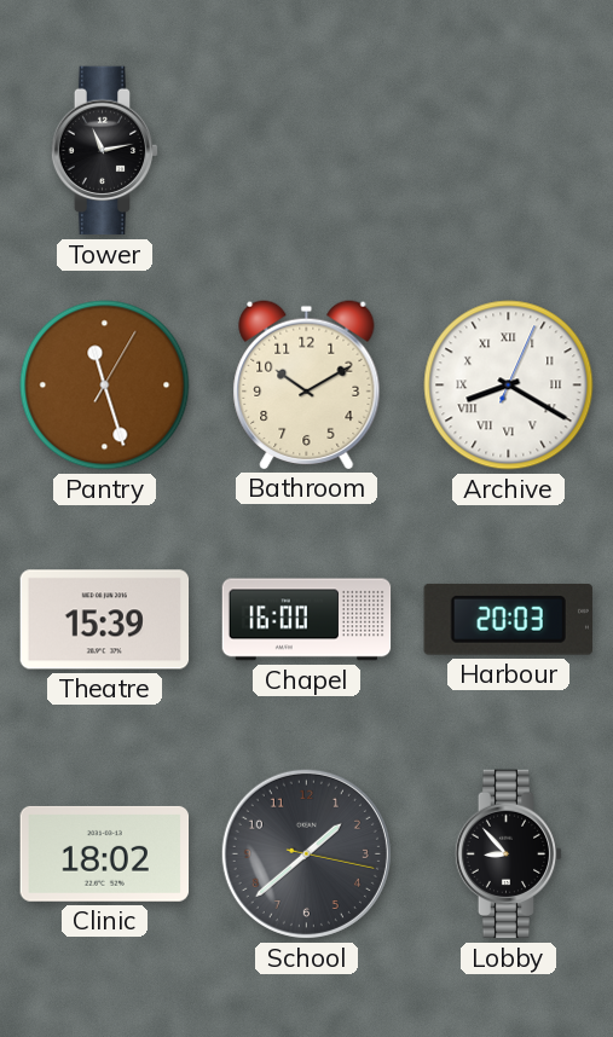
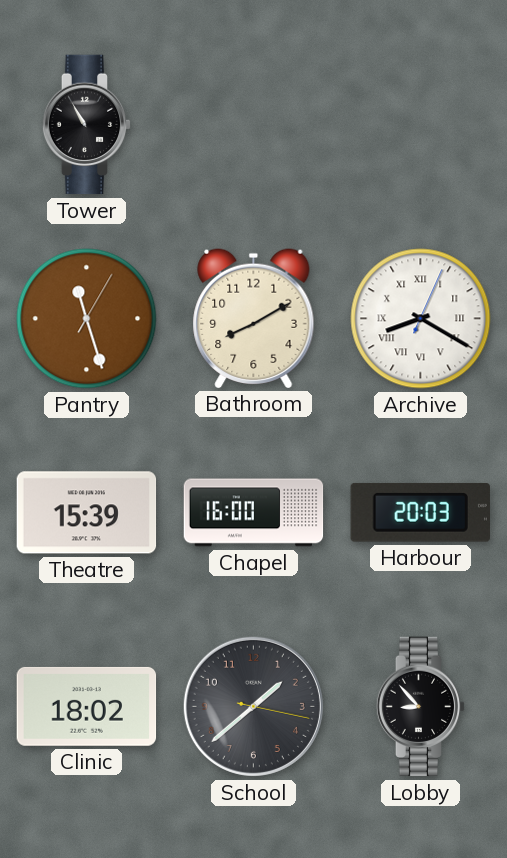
Tower: 11:13 -> 10:55 (87, 125)
Bathroom: 10:10 -> 8:10 (254, 318)
